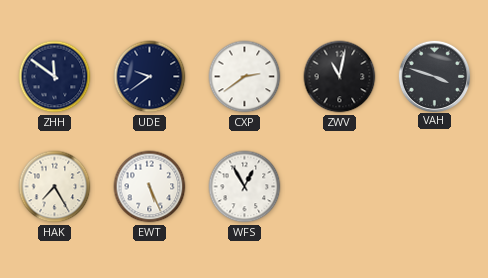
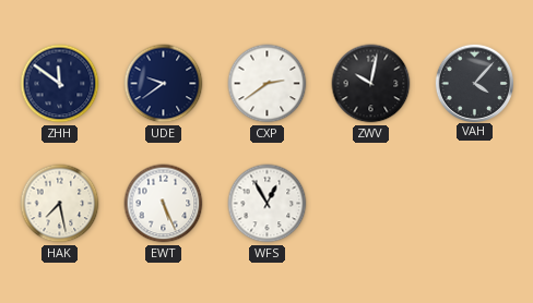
ZWV: 11:02 -> 10:02 (371, 84)
VAH: 3:48 -> 4:07 (474, 83)
HAK: 7:25 -> 7:28 (60, 204)
